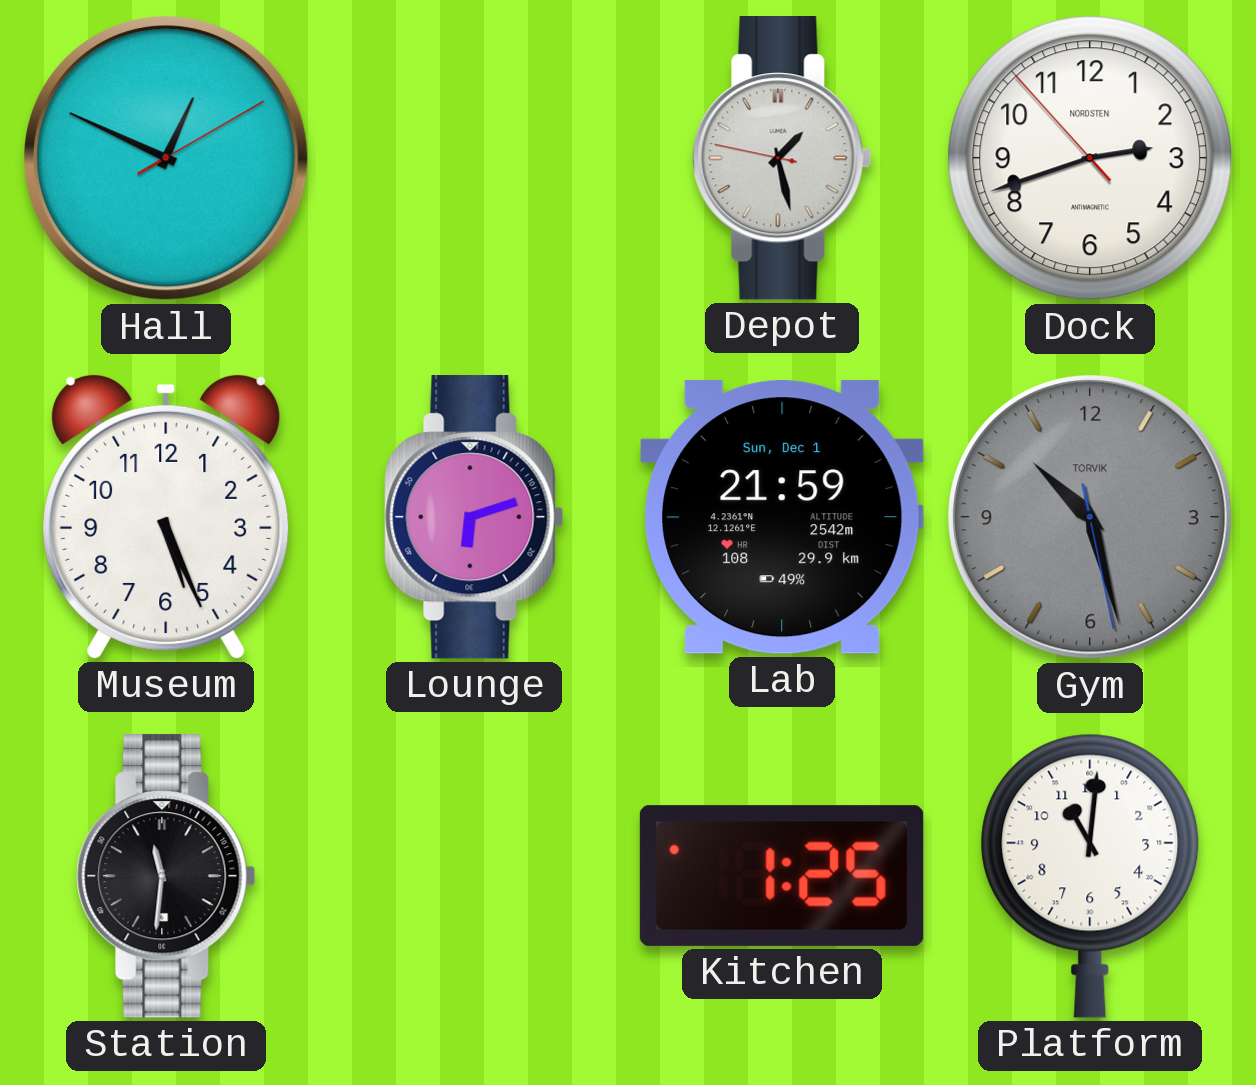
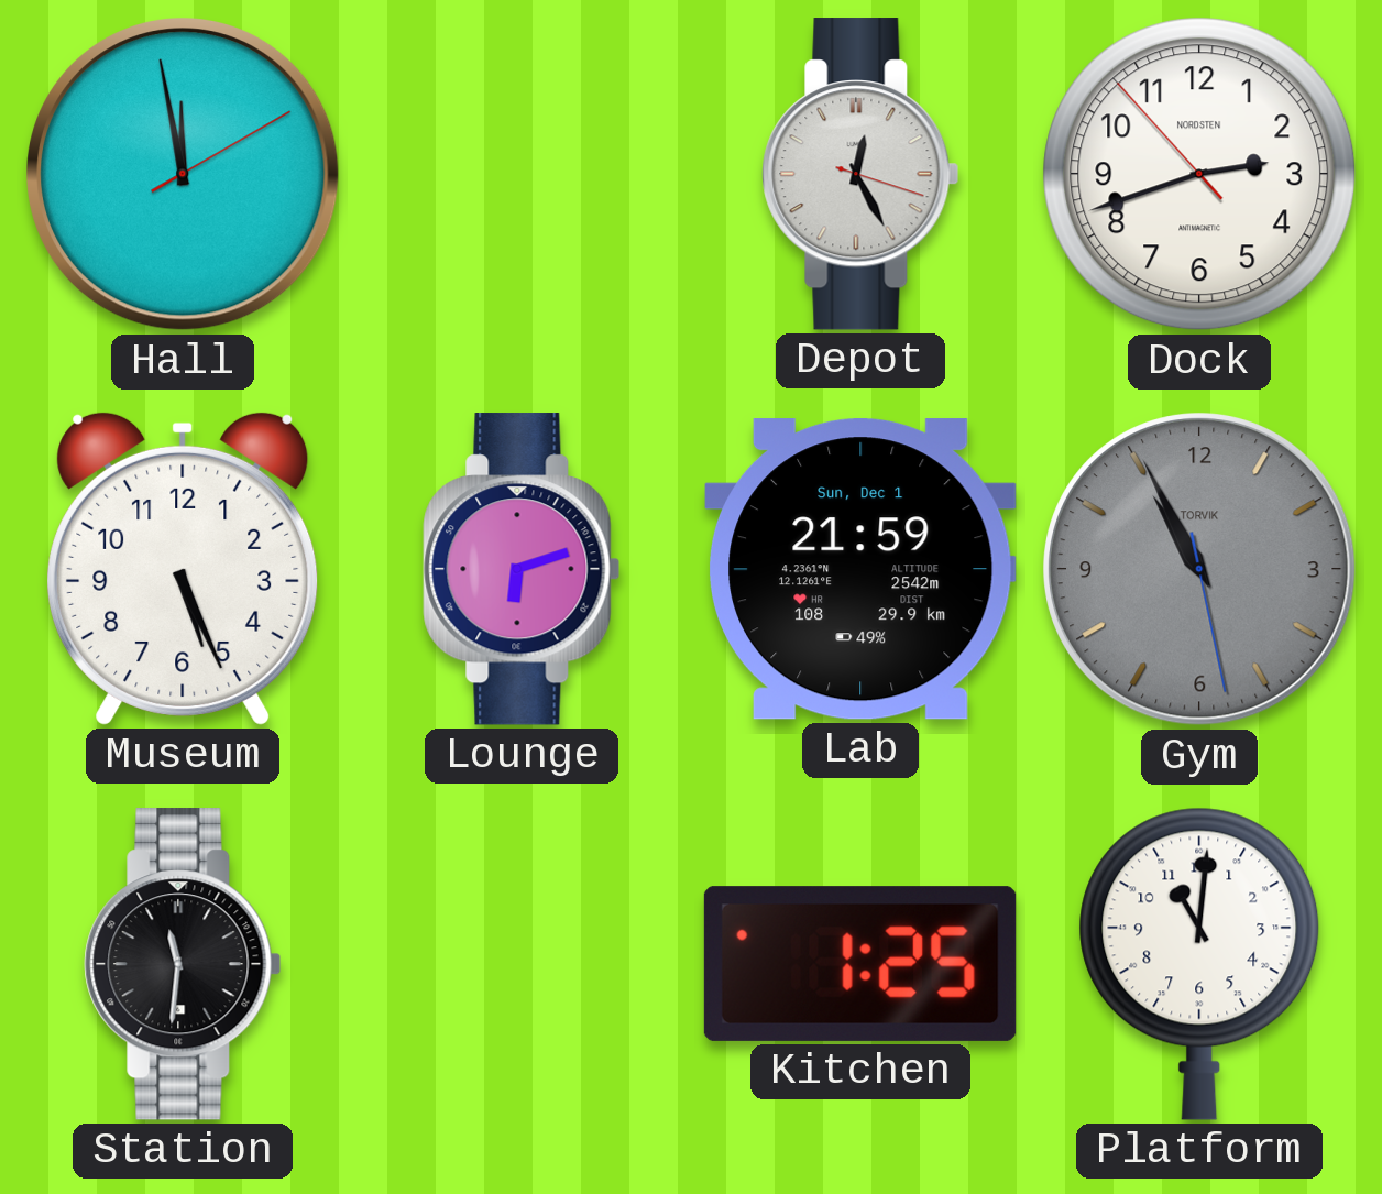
Hall: 12:49 -> 11:58 (184, 175)
Depot: 1:27 -> 12:25 (860, 174)
Gym: 10:27 -> 10:55 (1200, 570)
